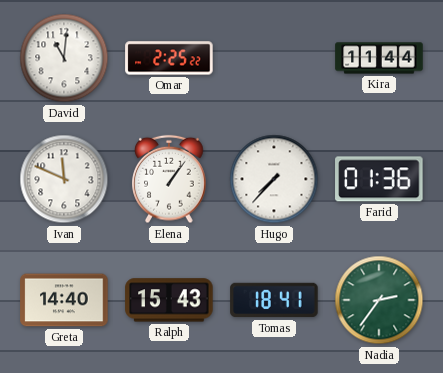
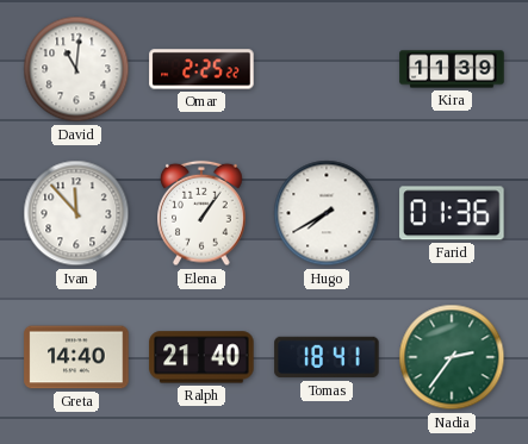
Kira: 11:44 -> 11:39 (452, 69)
Ivan: 11:49 -> 11:53 (76, 213)
Hugo: 7:37 -> 7:40 (327, 213)
Ralph: 15:43 -> 21:40 (201, 357)
